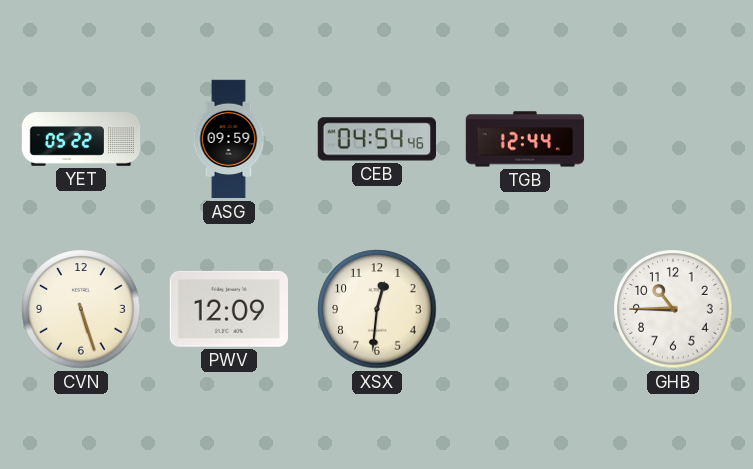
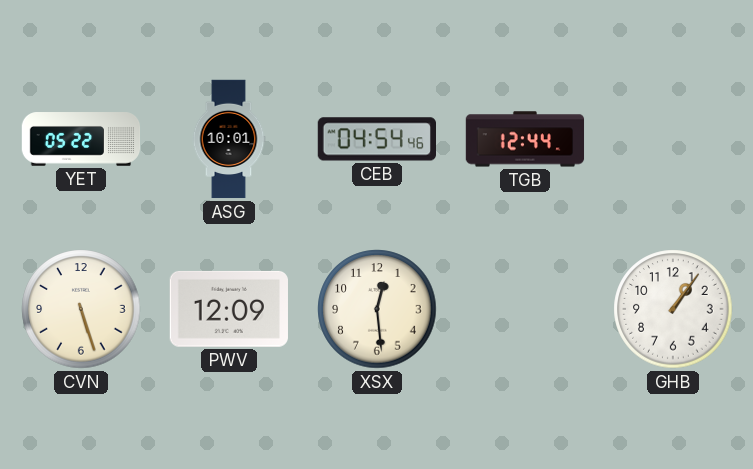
ASG: 09:59 -> 10:01 (229, 139)
XSX: 12:31 -> 12:29 (377, 309)
GHB: 10:45 -> 1:06 (673, 309)
